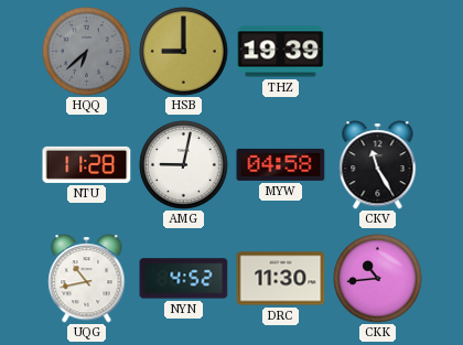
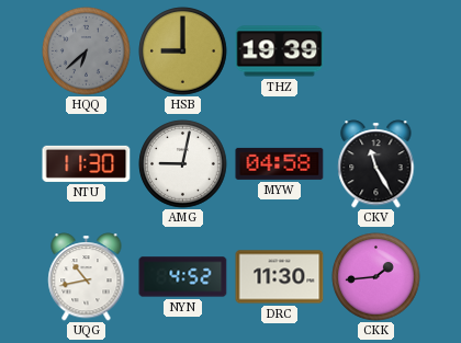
NTU: 11:28 -> 11:30 (87, 163)
CKK: 10:44 -> 1:44 (376, 277)
